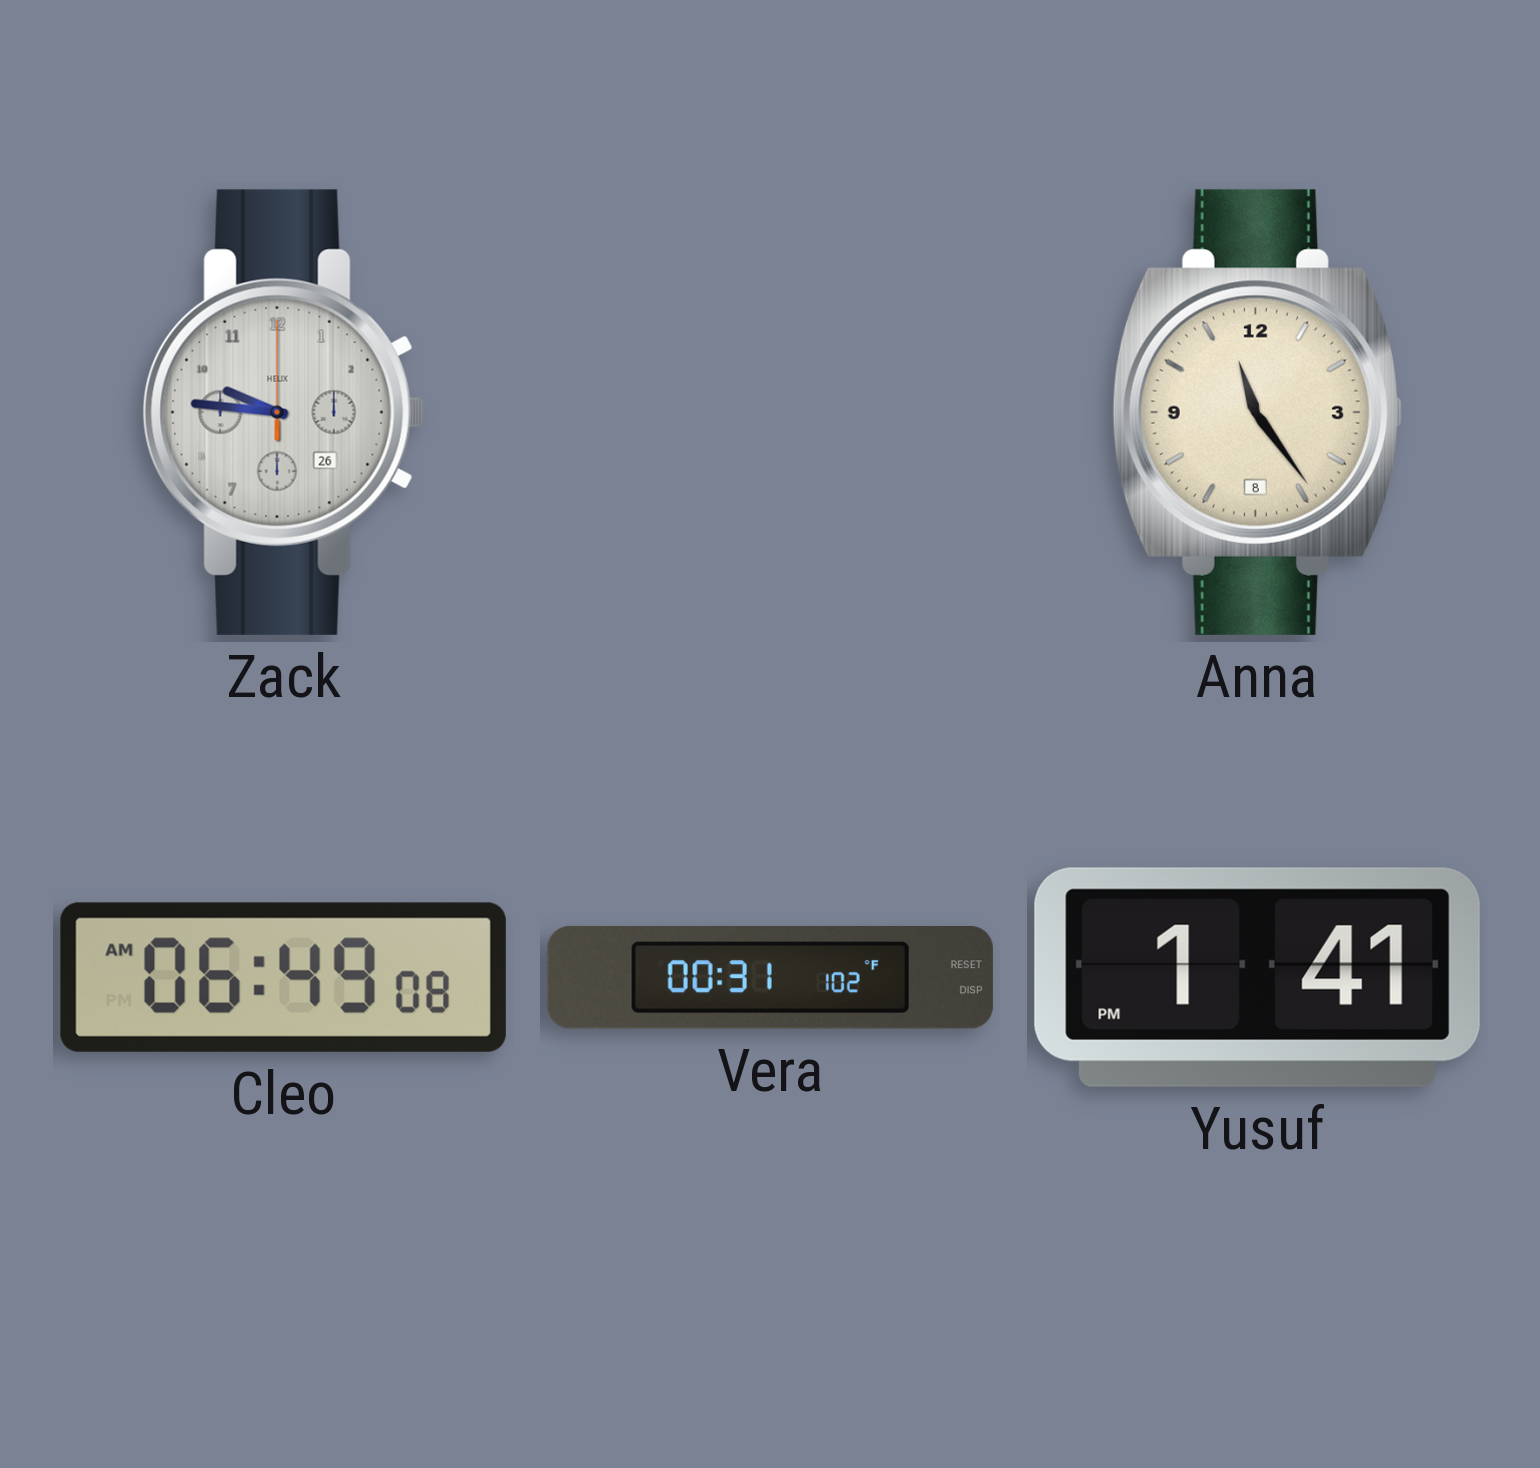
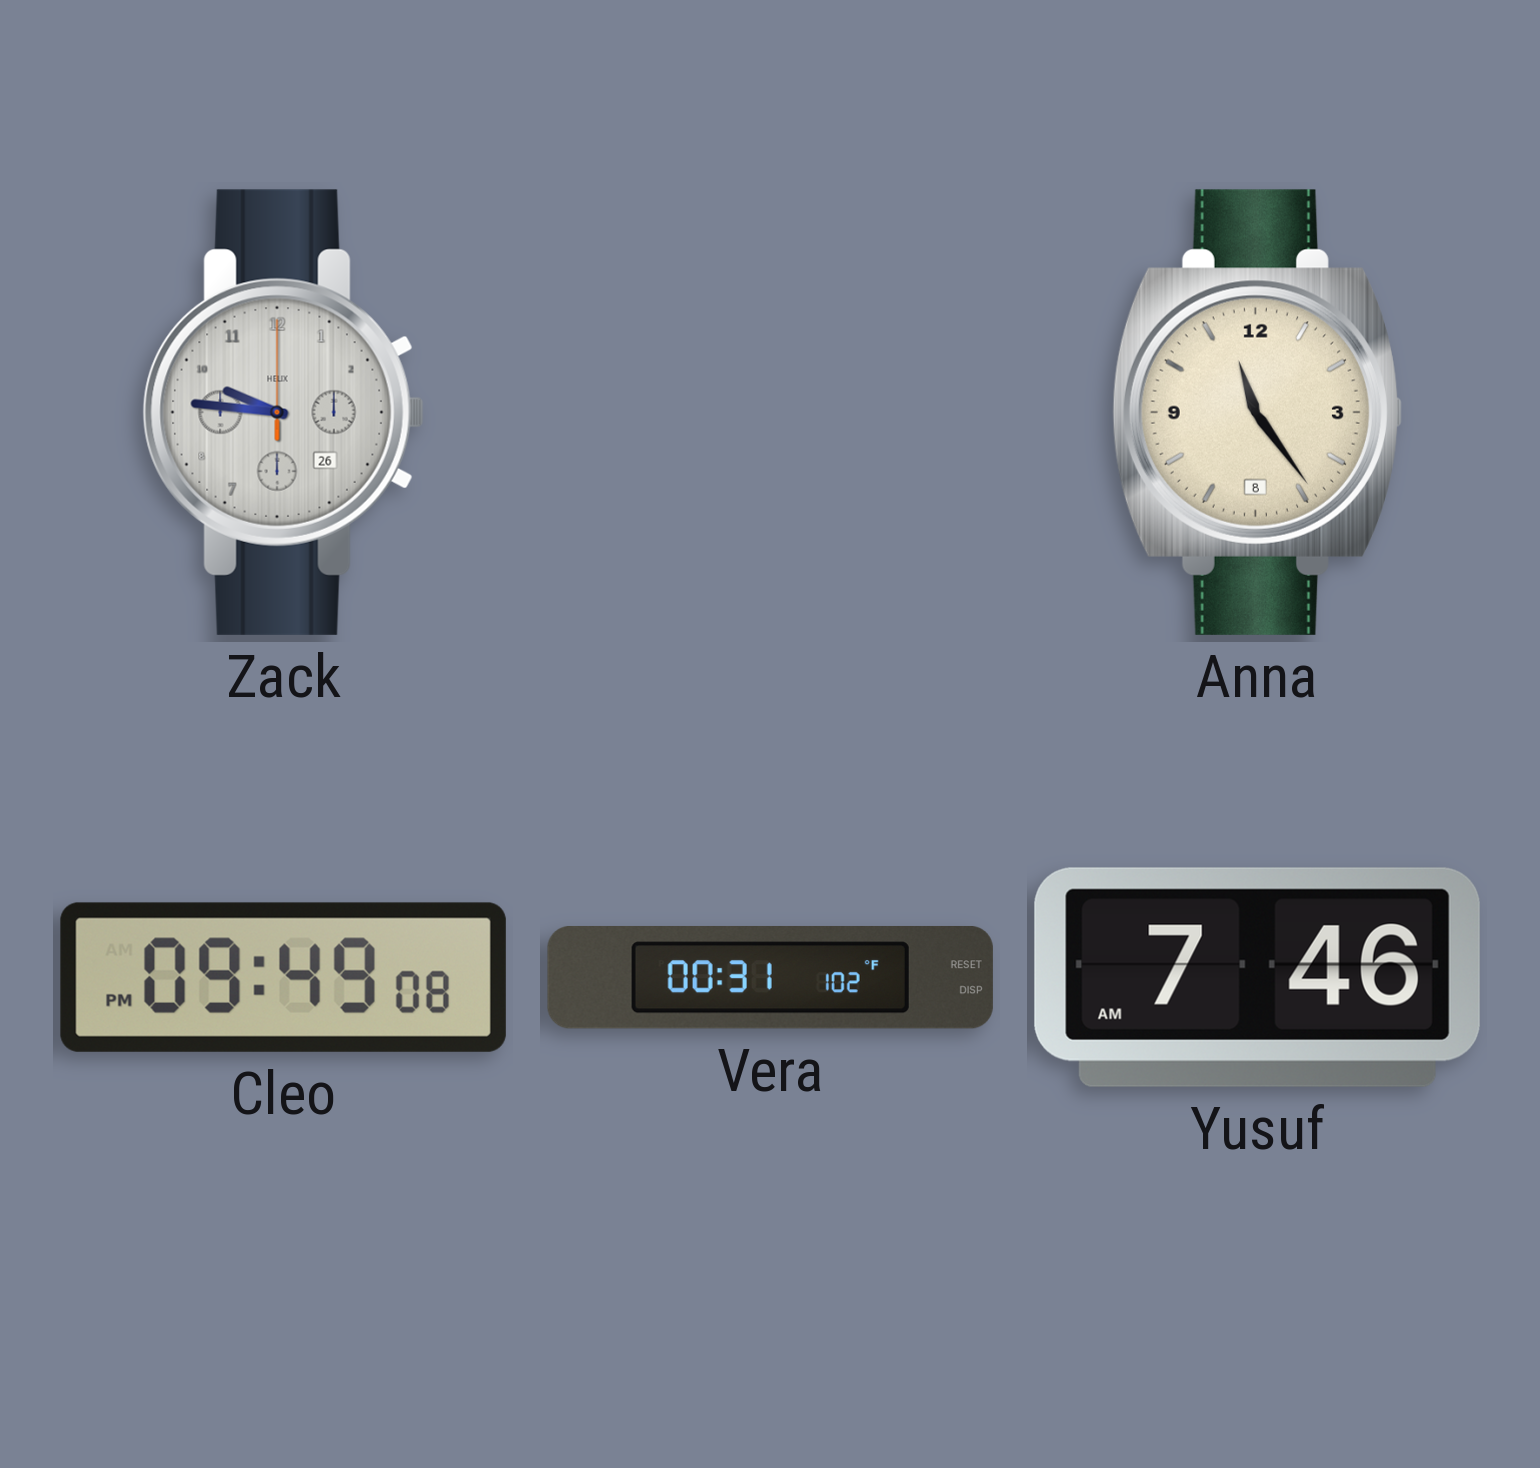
Cleo: 06:49 -> 09:49 (283, 977)
Yusuf: 1:41 -> 7:46 (1257, 977)
